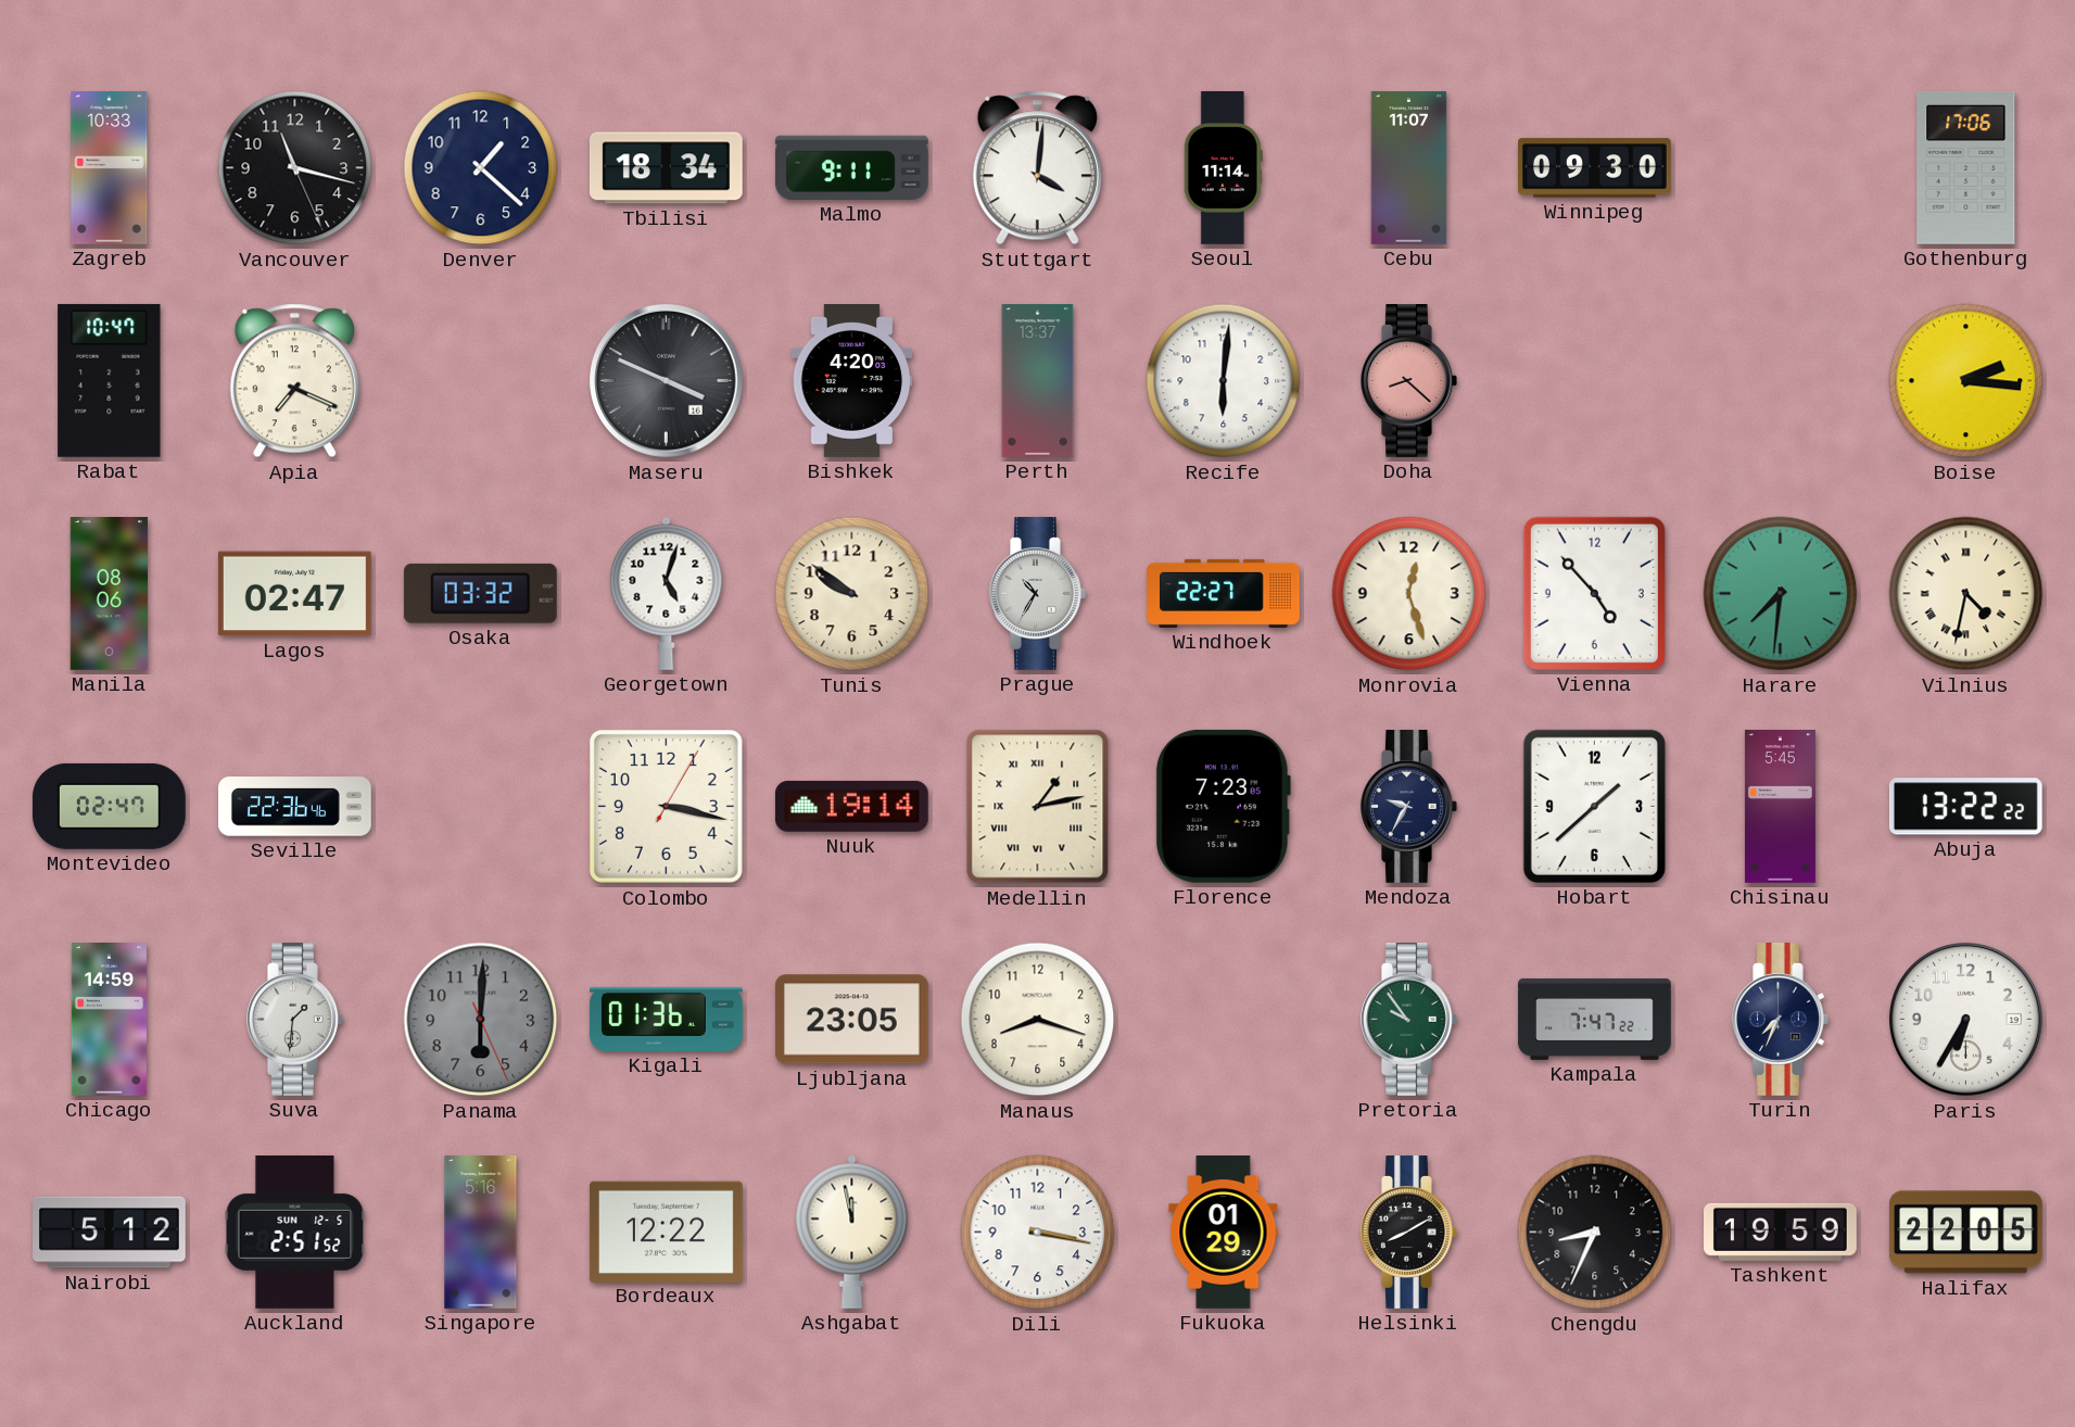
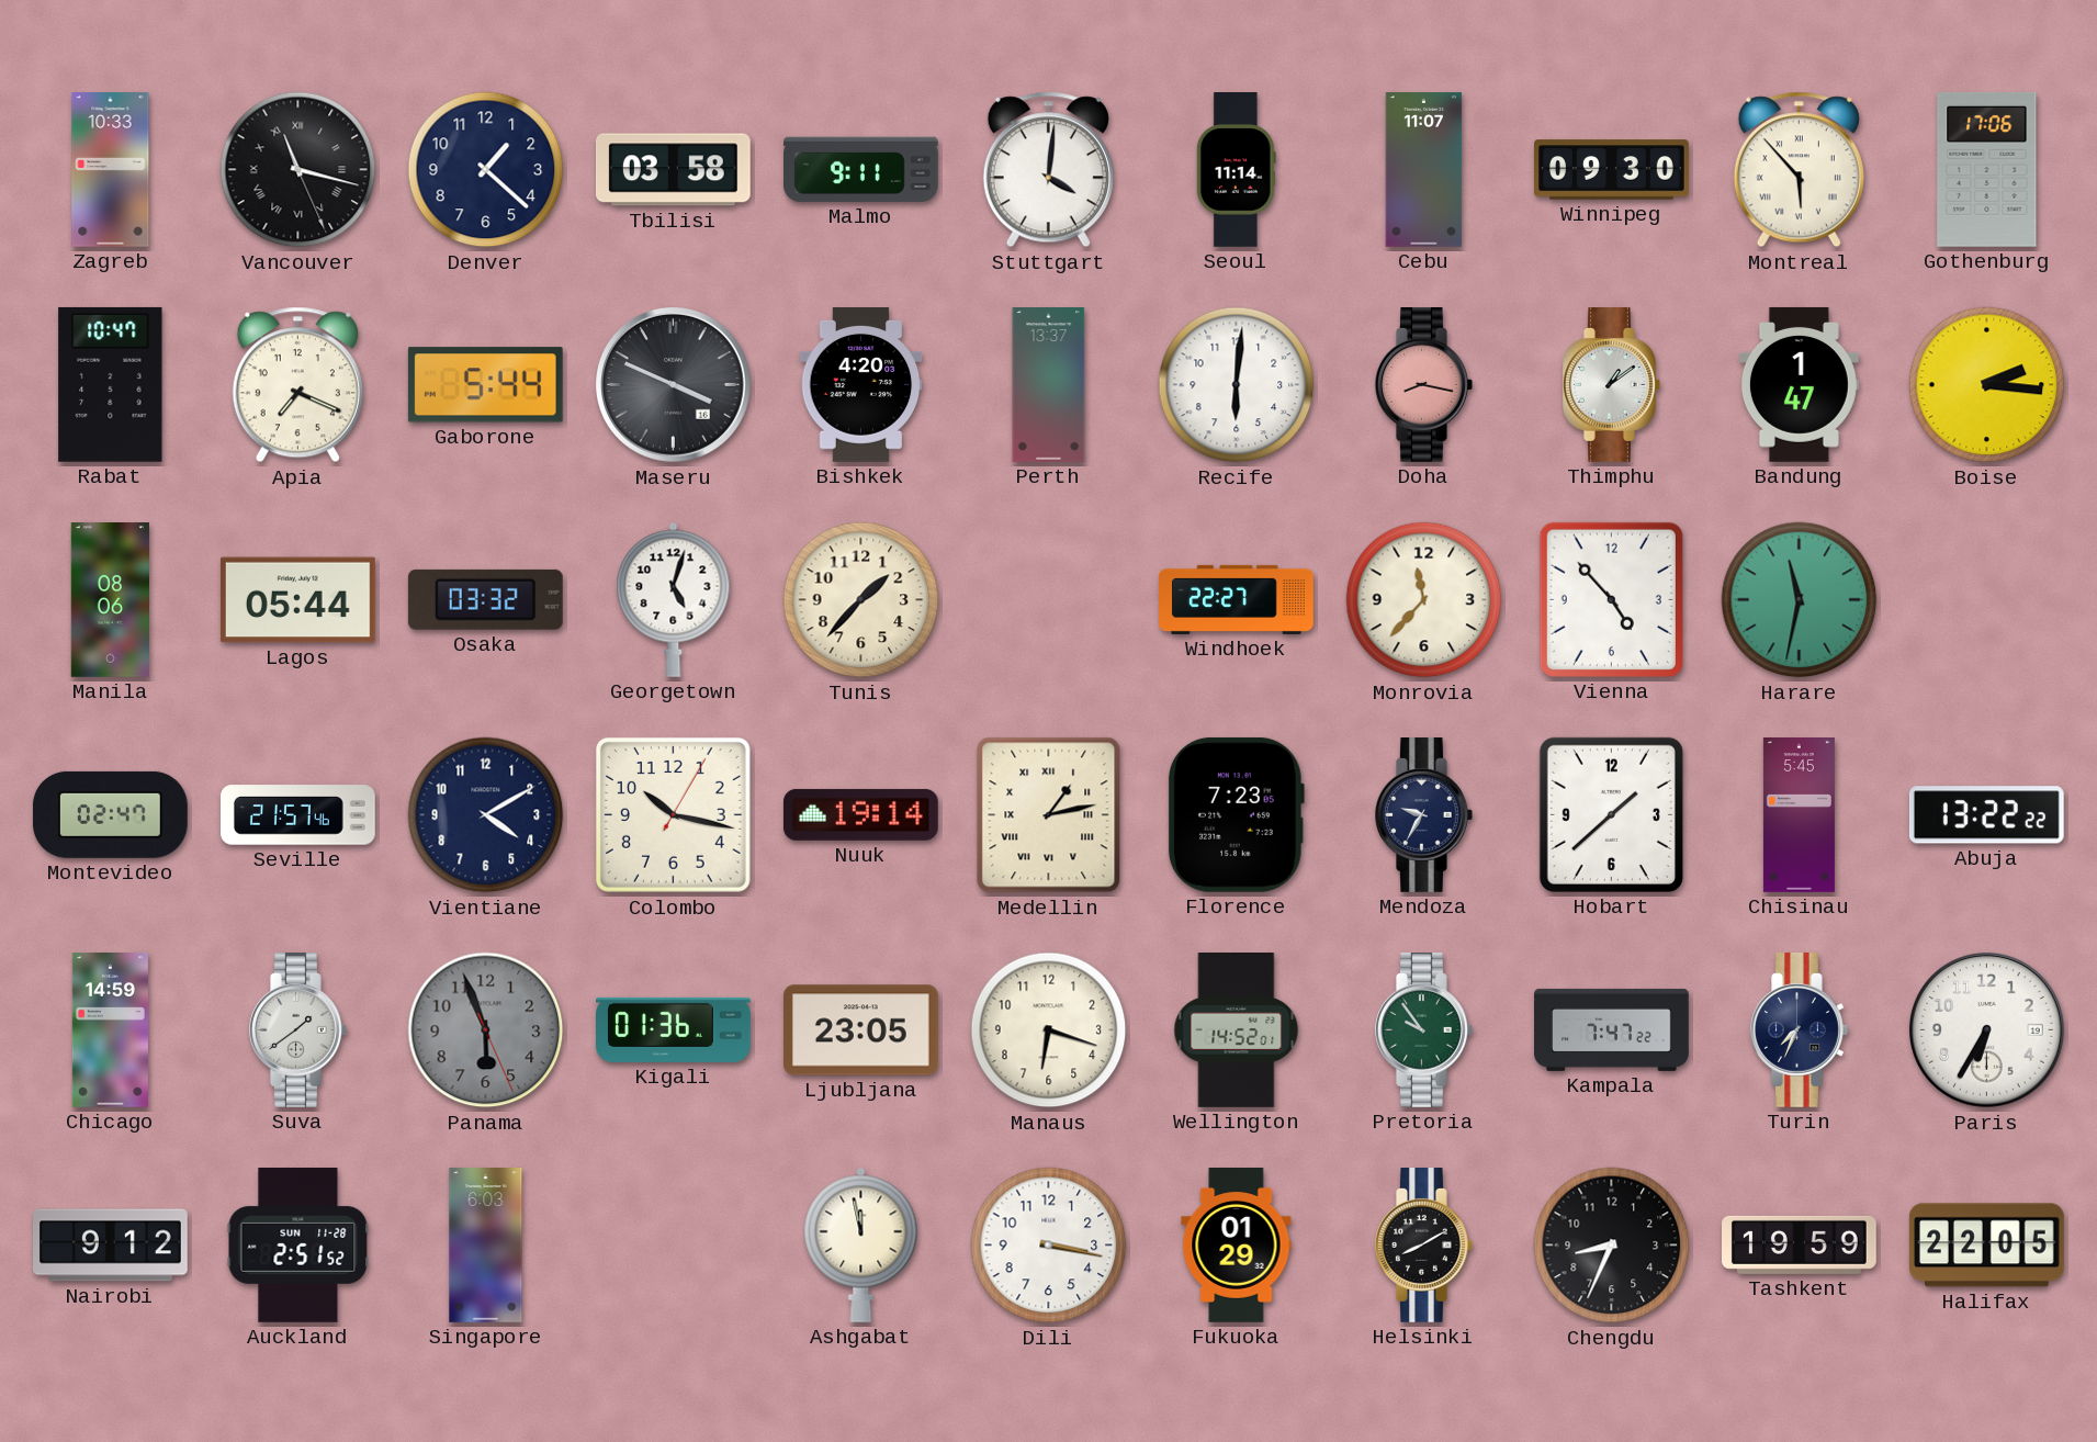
Vancouver numerals: Arabic -> Roman (298, 170)
Tbilisi: 18:34 -> 03:58 (673, 170)
Montreal: none -> 5:53 (1799, 170)
Gaborone: none -> 5:44 (485, 385)
Doha: 8:22 -> 8:17 (1424, 385)
Thimphu: none -> 1:09 (1612, 385)
Bandung: none -> 1:47 (1799, 384)
Lagos: 02:47 -> 05:44 (297, 600)
Tunis: 9:51 -> 1:37 (861, 600)
Prague: 10:35 -> none (1038, 594)
Monrovia: 12:27 -> 11:37 (1424, 600)
Harare: 7:31 -> 11:32 (1800, 600)
Vilnius: 4:32 -> none (1966, 594)
Seville: 22:36 -> 21:57 (298, 815)
Vientiane: none -> 4:10 (486, 815)
Colombo: 3:17 -> 10:17 (673, 814)
Suva: 1:31 -> 1:39 (298, 1030)
Panama: 6:00 -> 5:56 (486, 1030)
Manaus: 8:18 -> 6:18 (1049, 1030)
Wellington: none -> 14:52 (1237, 1030)
Nairobi: 5:12 -> 9:12 (111, 1246)
Auckland date: SUN 12-5 -> SUN 11-28 (298, 1246)
Singapore: 5:16 -> 6:03 (486, 1246)
Bordeaux: 12:22 -> none (666, 1232)
